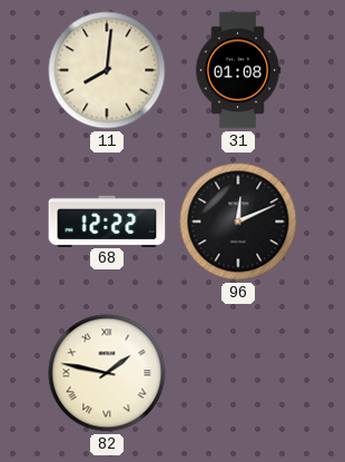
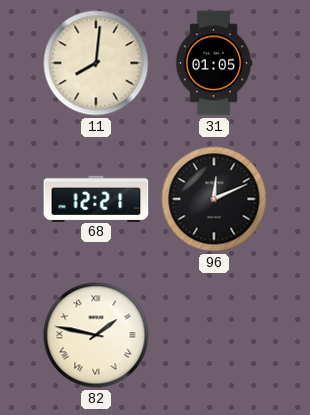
31: 01:08 -> 01:05 (214, 63)
68: 12:22 -> 12:21 (96, 198)
